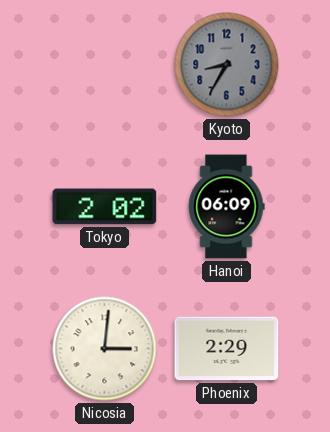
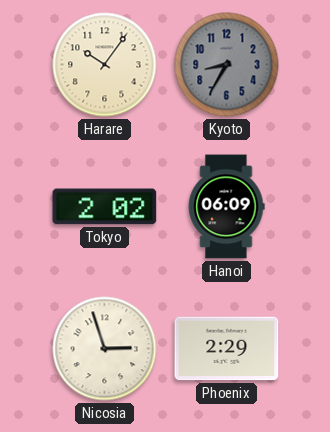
Harare: none -> 10:06 (105, 65)
Nicosia: 3:01 -> 2:57 (105, 349)
